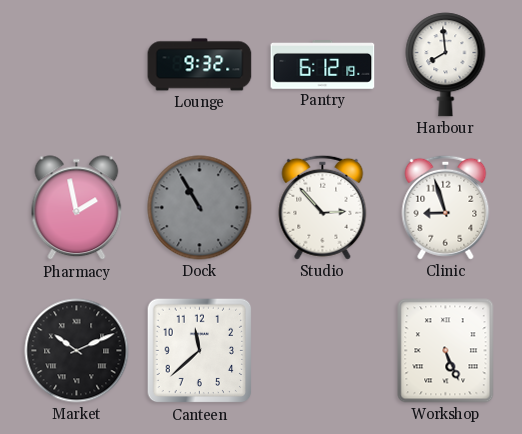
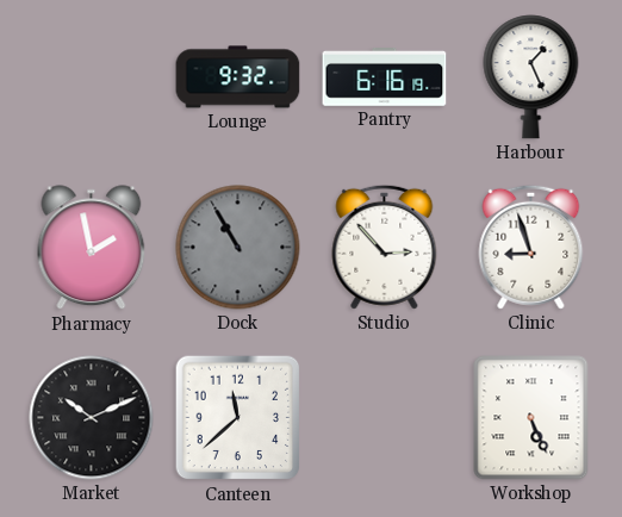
Pantry: 6:12 -> 6:16 (385, 77)
Harbour: 7:59 -> 1:26 (531, 77)
